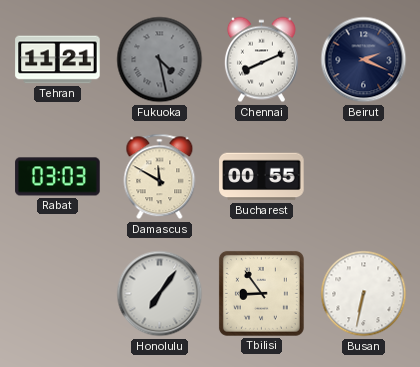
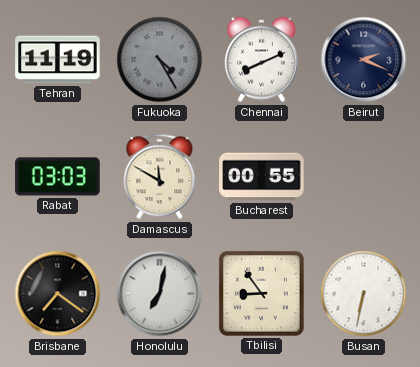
Tehran: 11:21 -> 11:19 (58, 60)
Fukuoka: 4:28 -> 4:25 (160, 60)
Brisbane: none -> 7:21 (58, 294)
Honolulu: 7:06 -> 7:02 (160, 294)
